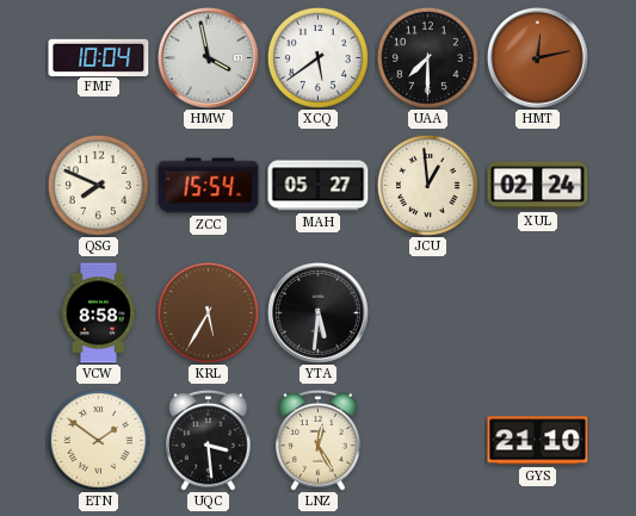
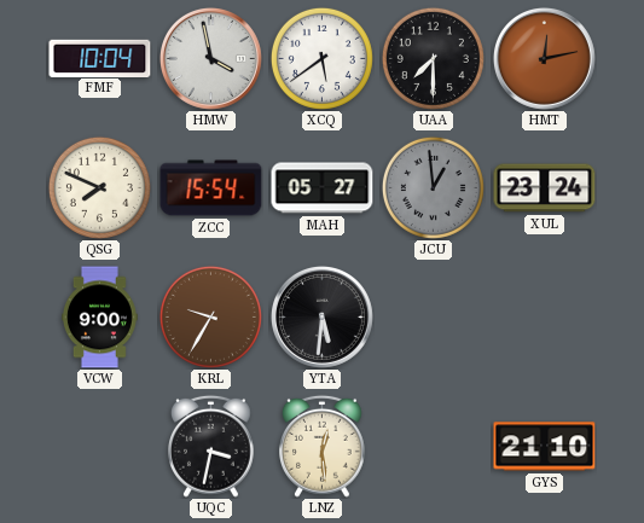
JCU dial: cream -> grey (433, 187)
XUL: 02:24 -> 23:24 (545, 188)
VCW: 8:58 -> 9:00 (99, 318)
KRL: 5:35 -> 9:35 (210, 316)
ETN: 1:51 -> none (98, 440)
UQC: 3:29 -> 3:32 (211, 446)
LNZ: 12:25 -> 12:29 (323, 446)
